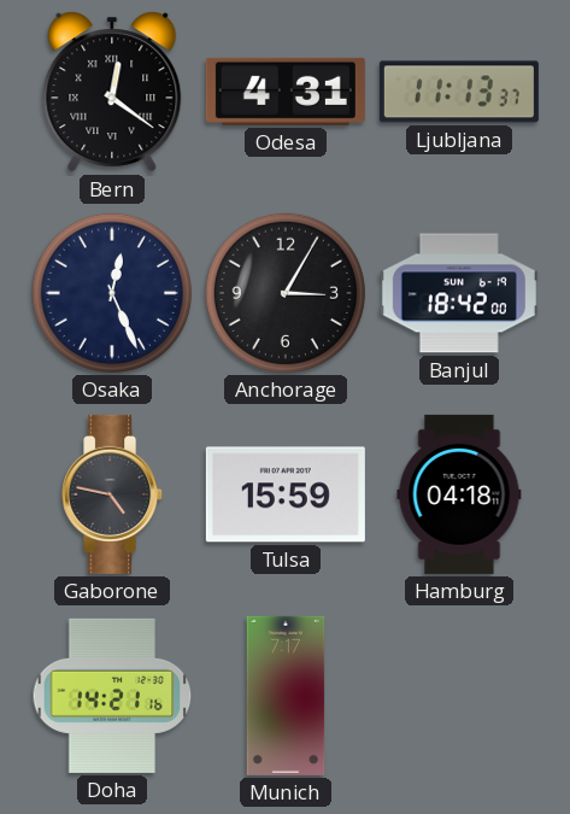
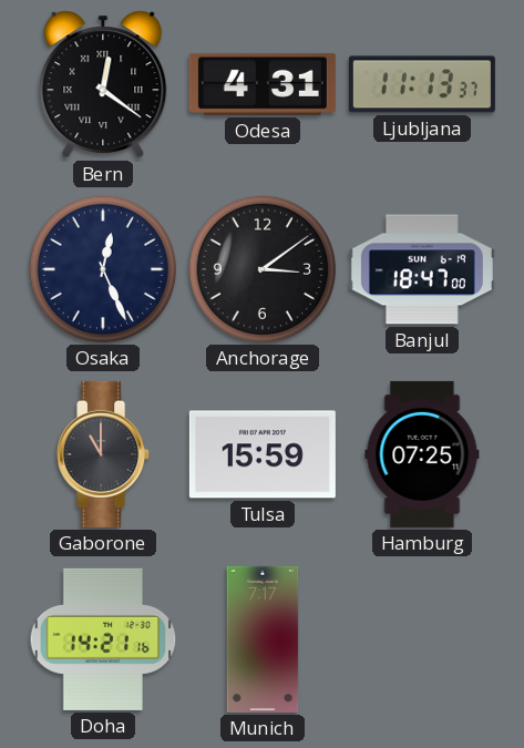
Anchorage: 3:05 -> 3:09 (263, 269)
Banjul: 18:42 -> 18:47 (422, 269)
Gaborone: 4:47 -> 11:00 (104, 454)
Hamburg: 04:18 -> 07:25 (422, 454)
